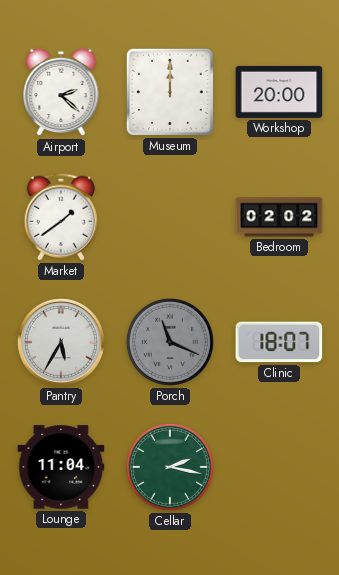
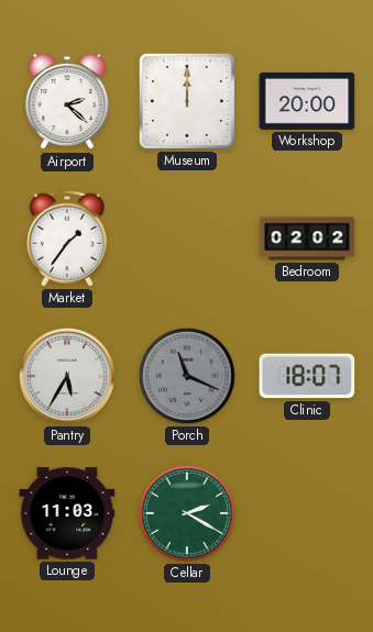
Market: 1:39 -> 1:36 (67, 239)
Lounge: 11:04 -> 11:03 (67, 513)
Cellar: 2:17 -> 2:20 (187, 513)
